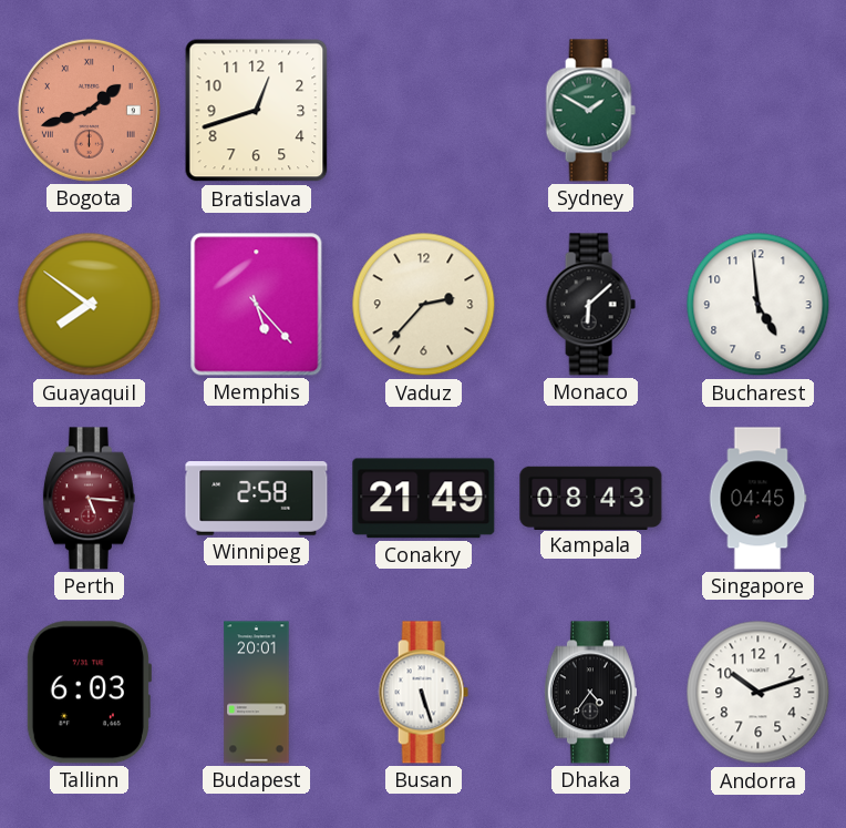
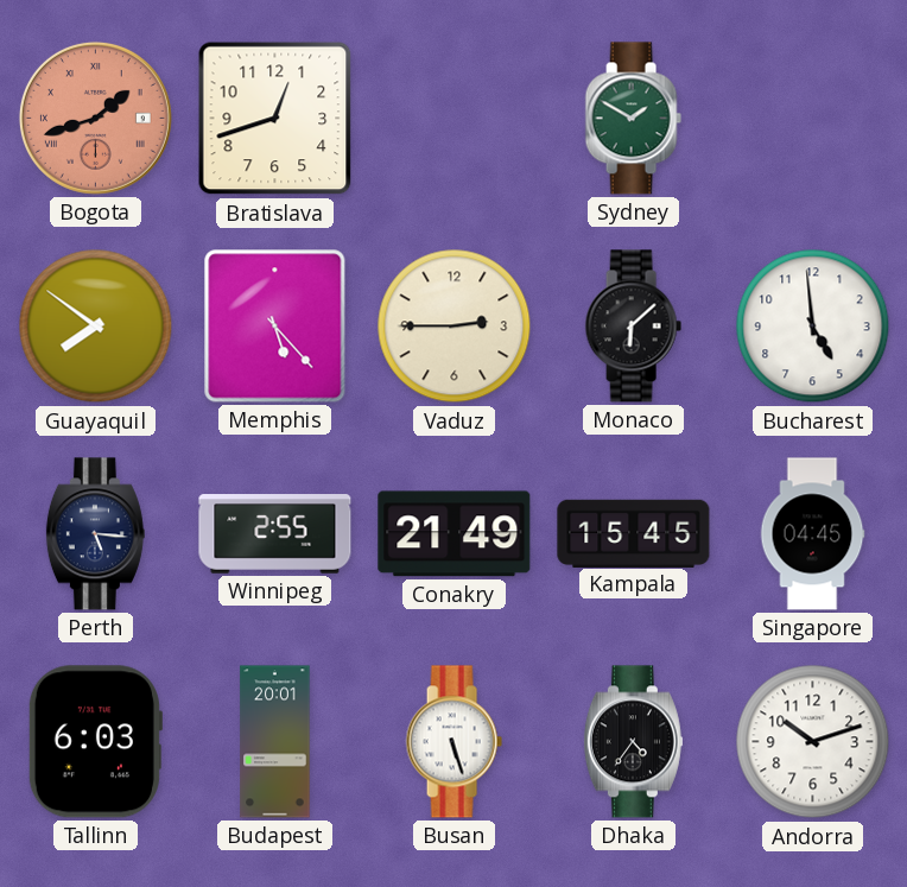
Vaduz: 2:37 -> 2:45 (455, 327)
Perth dial: burgundy -> navy (95, 534)
Winnipeg: 2:58 -> 2:55 (275, 534)
Kampala: 08:43 -> 15:45 (634, 533)
